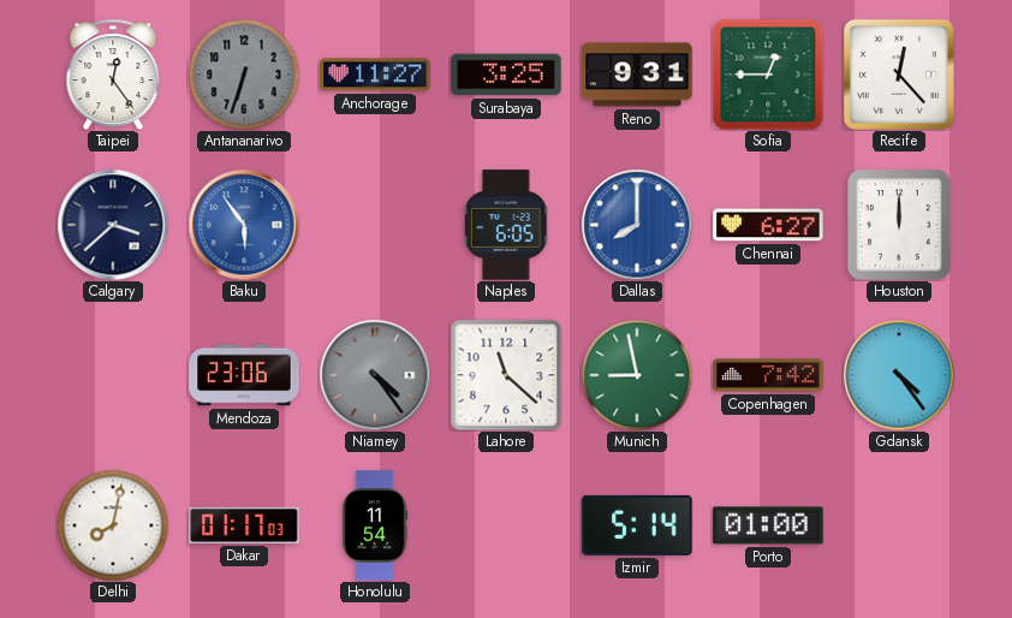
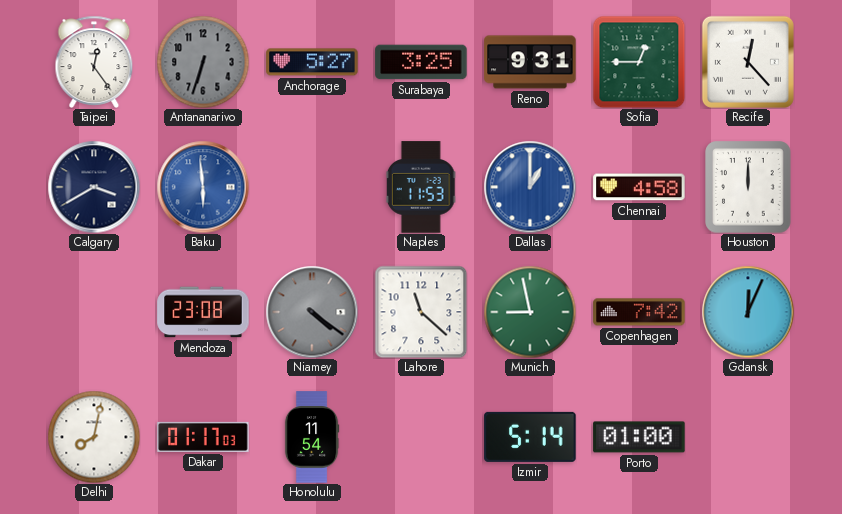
Anchorage: 11:27 -> 5:27 (312, 62)
Calgary: 3:38 -> 3:40 (94, 187)
Baku: 5:54 -> 5:59 (203, 187)
Naples: 6:05 -> 11:53 (421, 187)
Dallas: 8:00 -> 1:00 (530, 187)
Chennai: 6:27 -> 4:58 (639, 187)
Mendoza: 23:06 -> 23:08 (203, 312)
Niamey: 4:24 -> 4:21 (312, 312)
Gdansk: 4:24 -> 12:04 (748, 312)
